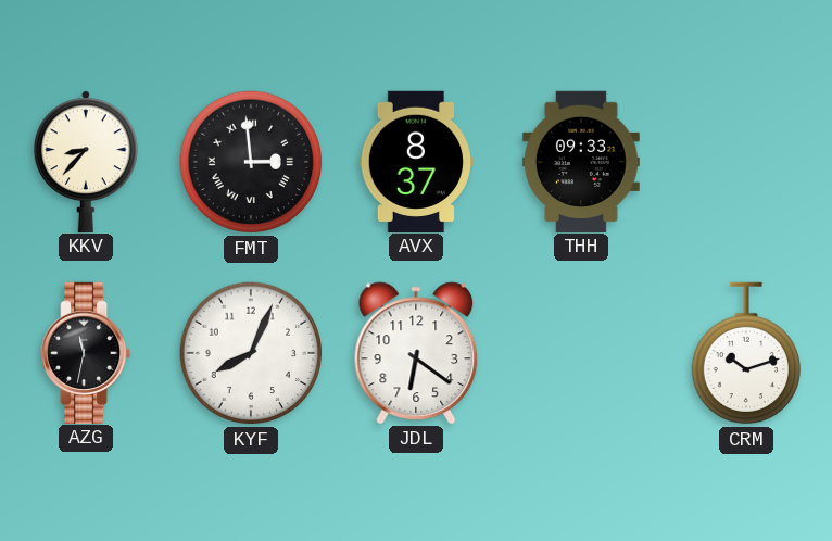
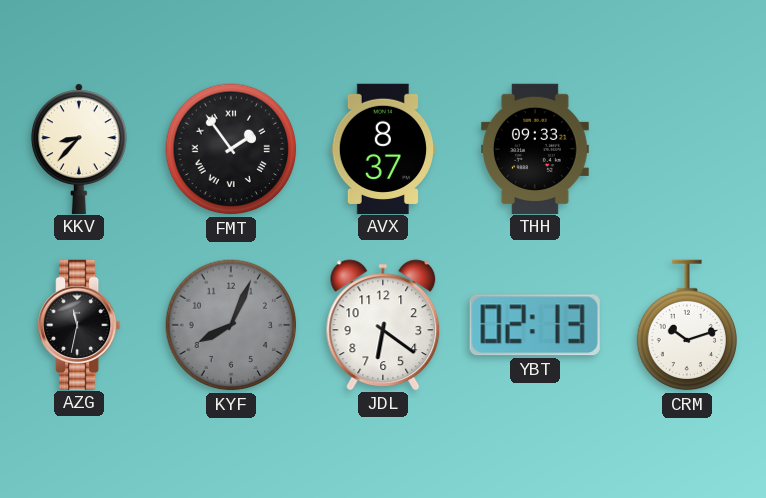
FMT: 2:59 -> 1:54 (231, 149)
KYF dial: white -> grey (231, 325)
YBT: none -> 02:13 (535, 325)
